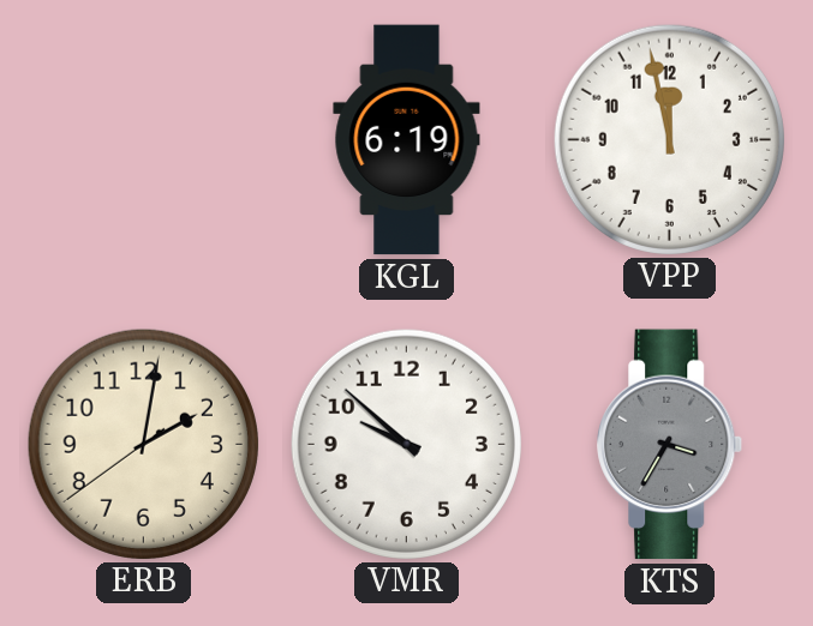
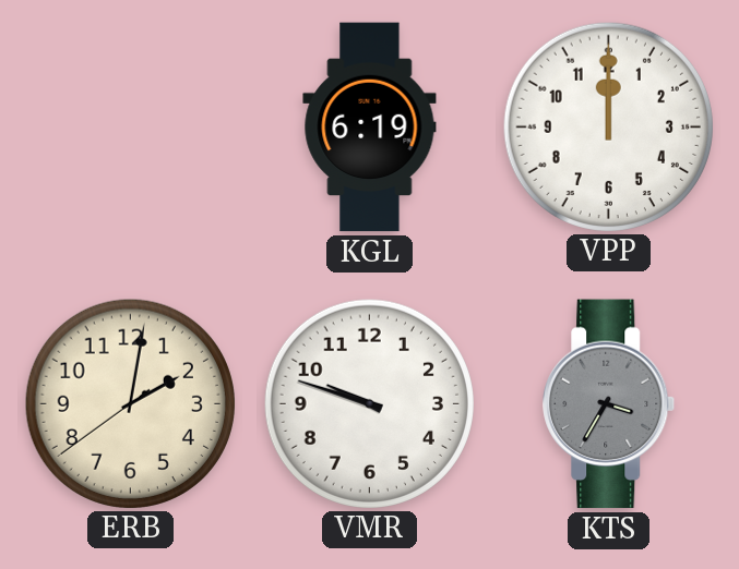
VPP: 11:58 -> 12:00 (608, 126)
VMR: 9:52 -> 9:48 (369, 403)
